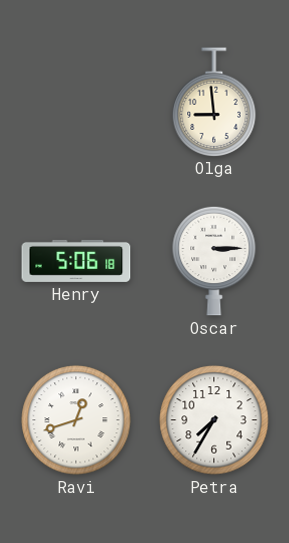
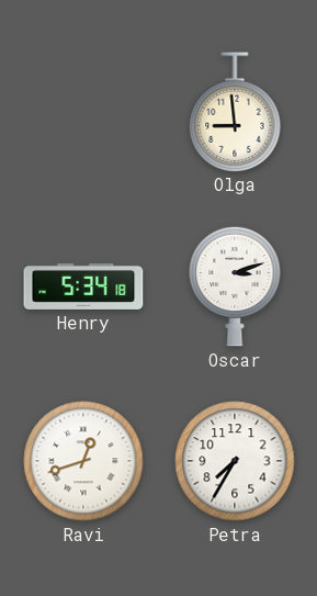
Henry: 5:06 -> 5:34 (83, 286)
Oscar: 3:15 -> 3:12 (235, 286)
